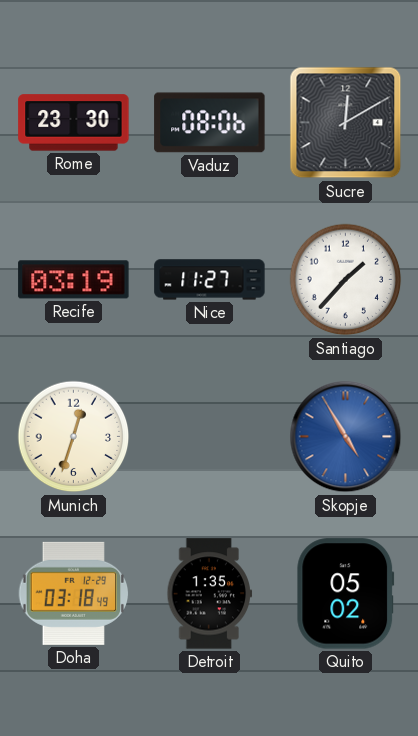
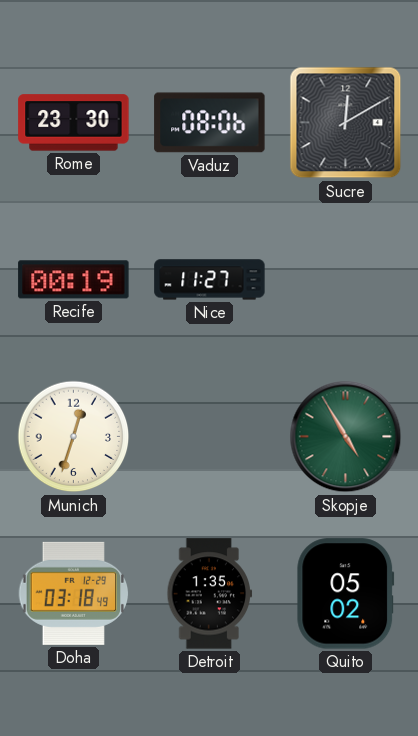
Recife: 03:19 -> 00:19 (74, 280)
Santiago: 1:37 -> none (346, 280)
Skopje dial: blue -> green (346, 437)
